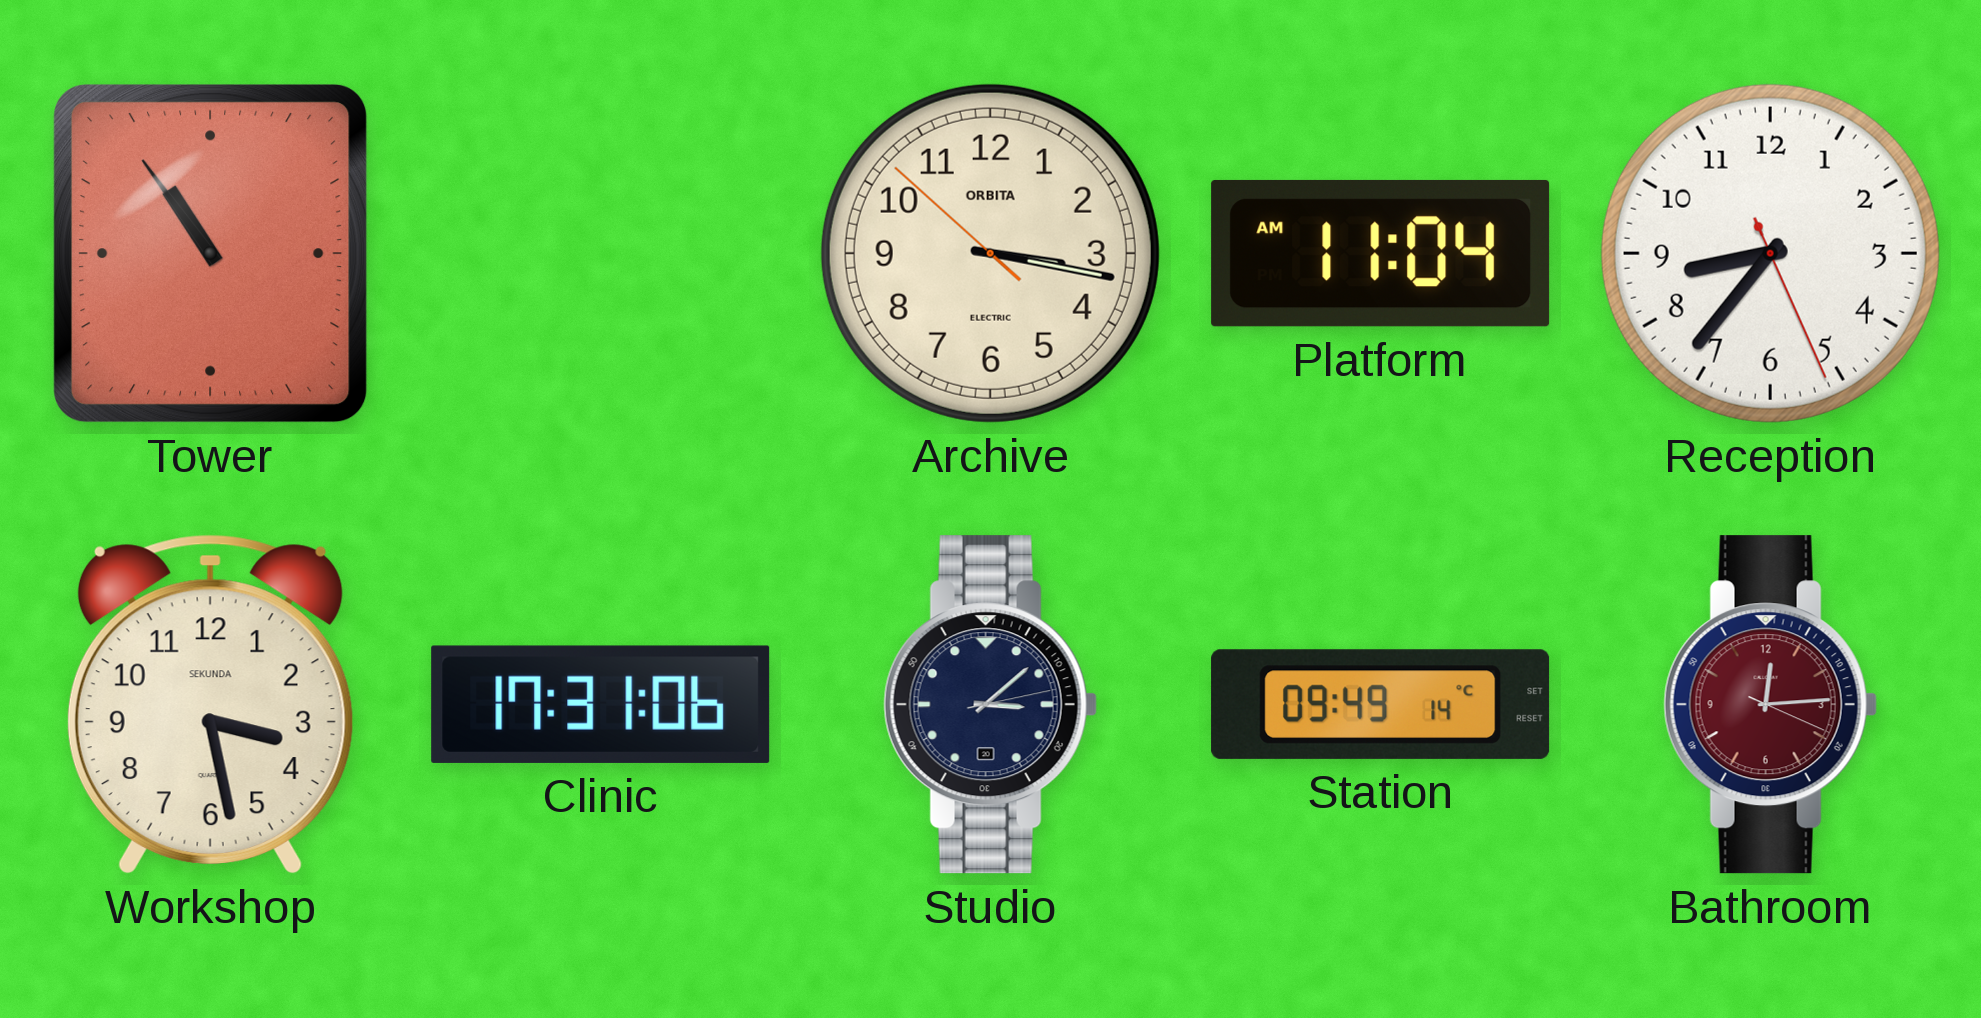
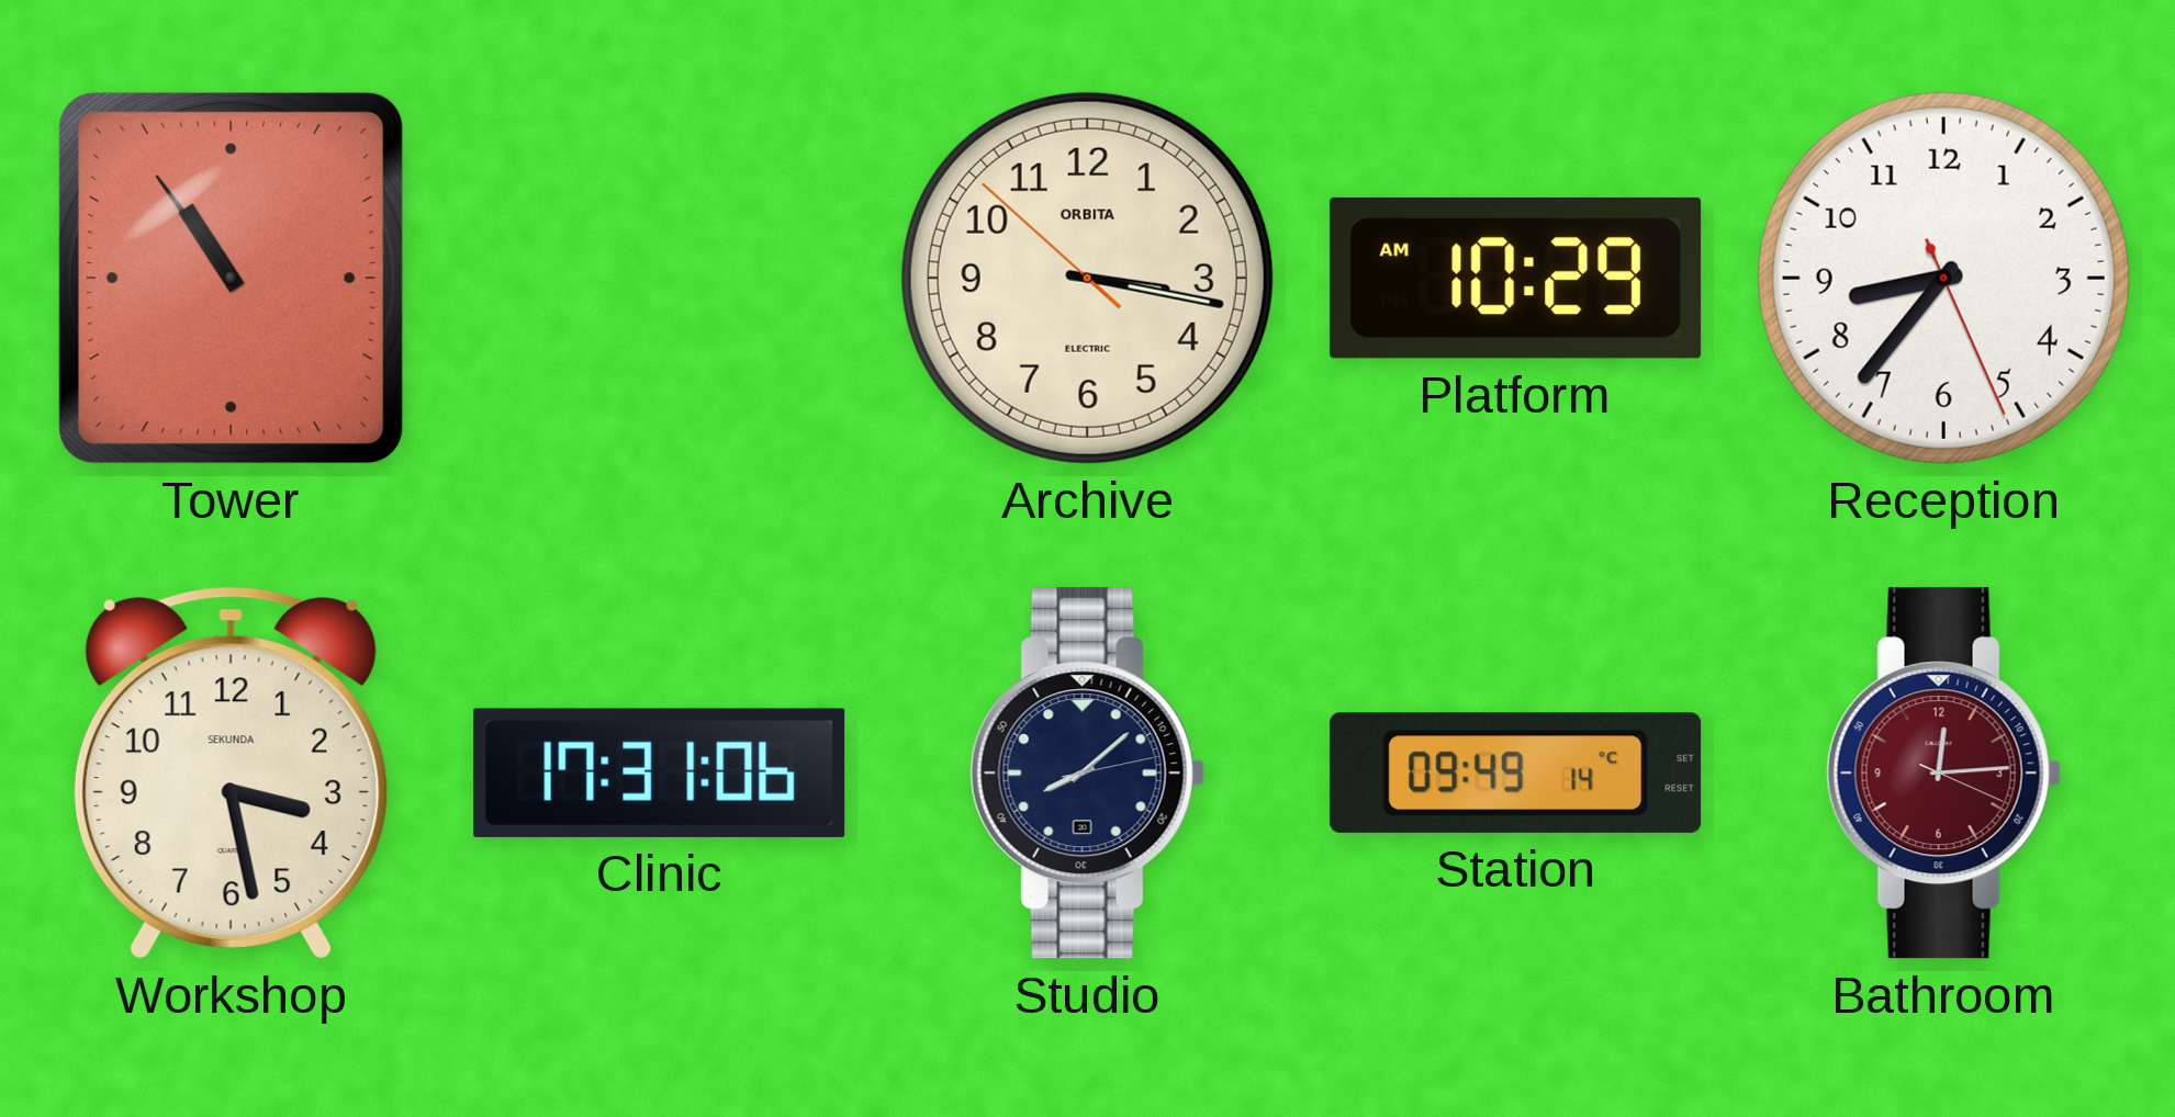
Platform: 11:04 -> 10:29 (1516, 278)
Studio: 3:08 -> 8:08 (1087, 774)
